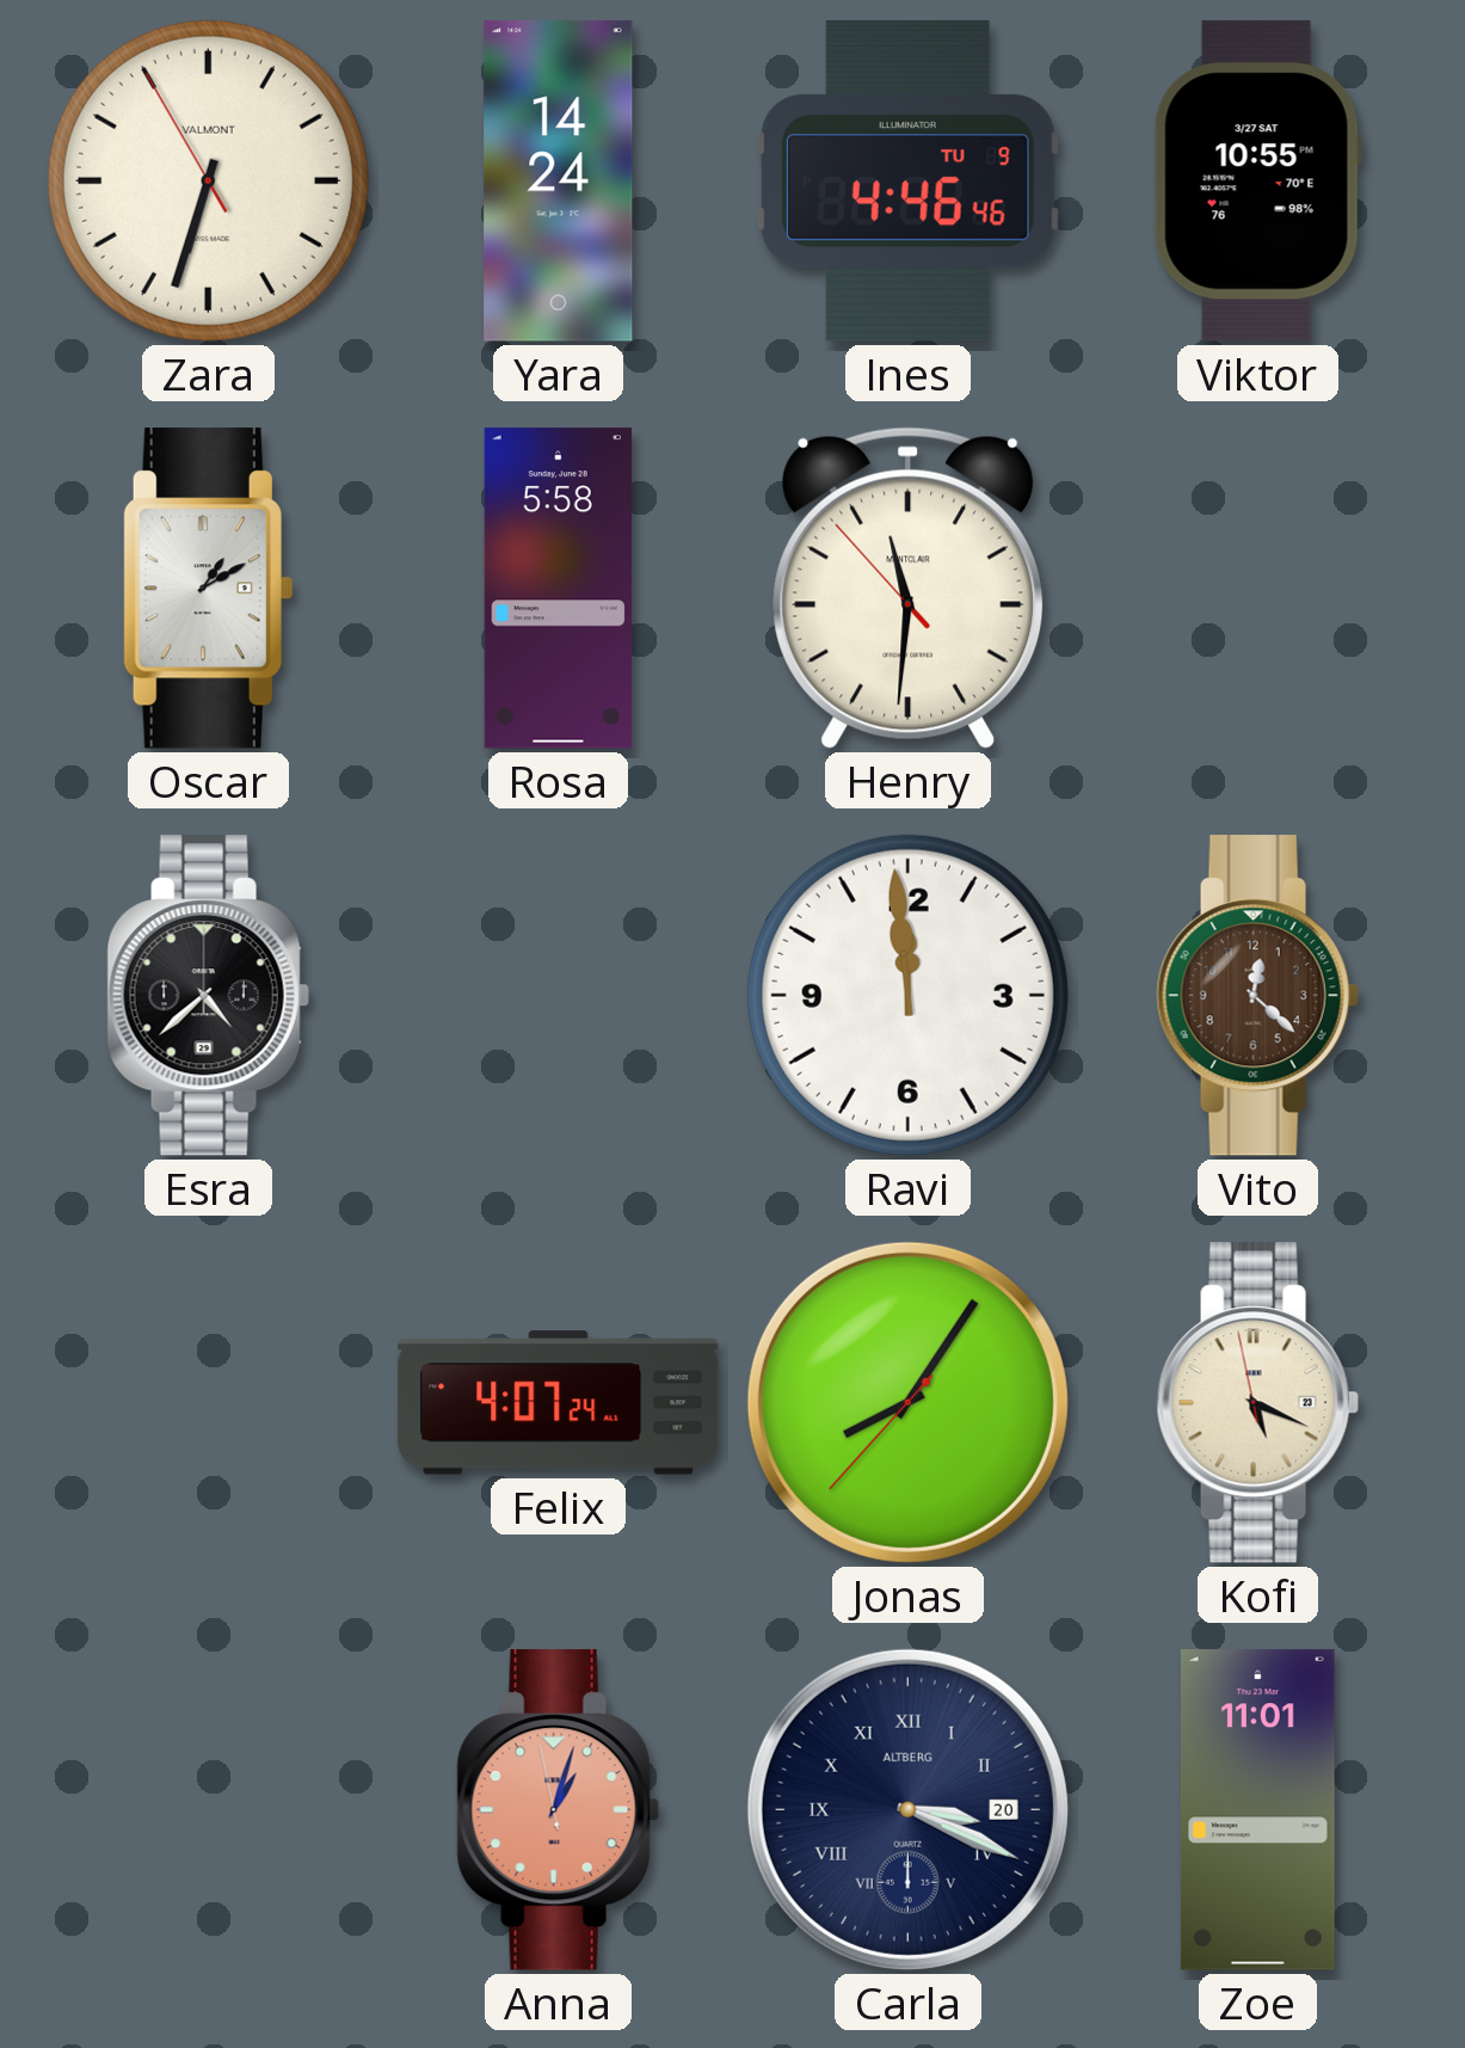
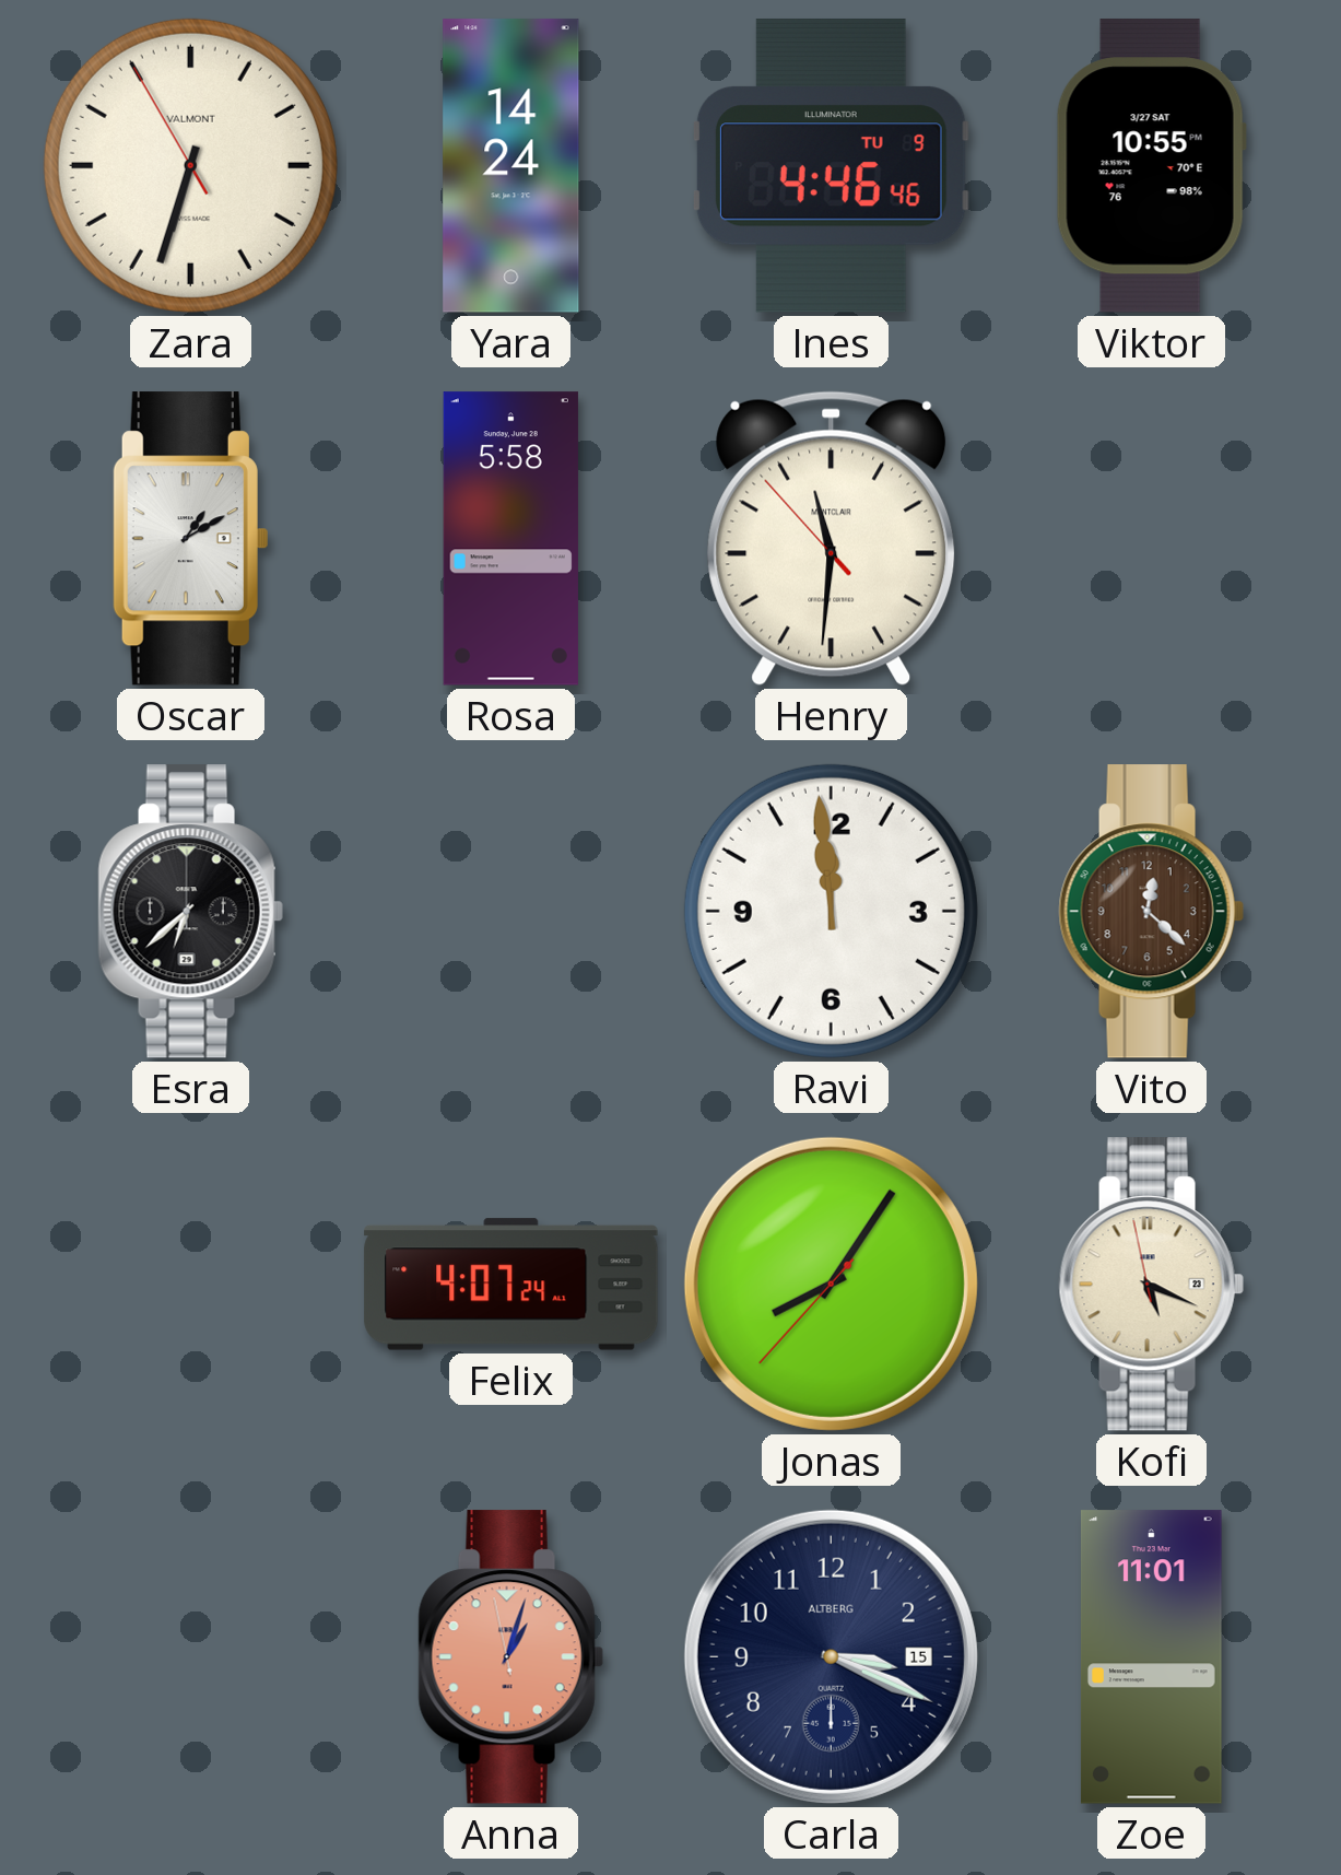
Esra: 4:38 -> 6:38 (190, 912)
Carla date: 20 -> 15 (831, 1656)
Carla numerals: Roman -> Arabic (831, 1656)
